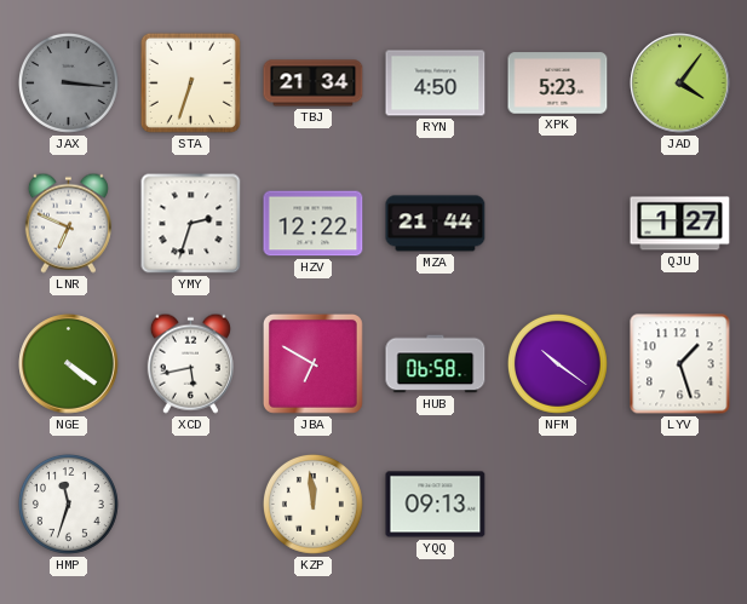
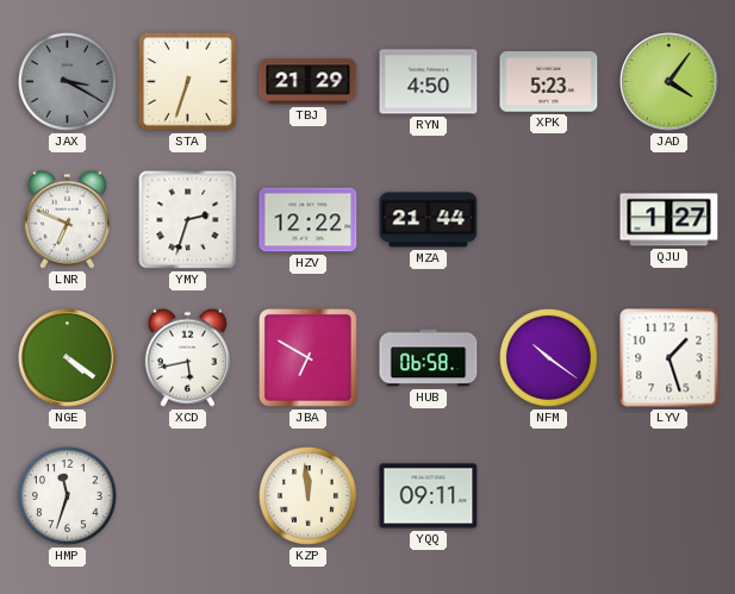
JAX: 3:16 -> 3:20 (67, 81)
TBJ: 21:34 -> 21:29 (309, 82)
YQQ: 09:13 -> 09:11 (429, 496)
